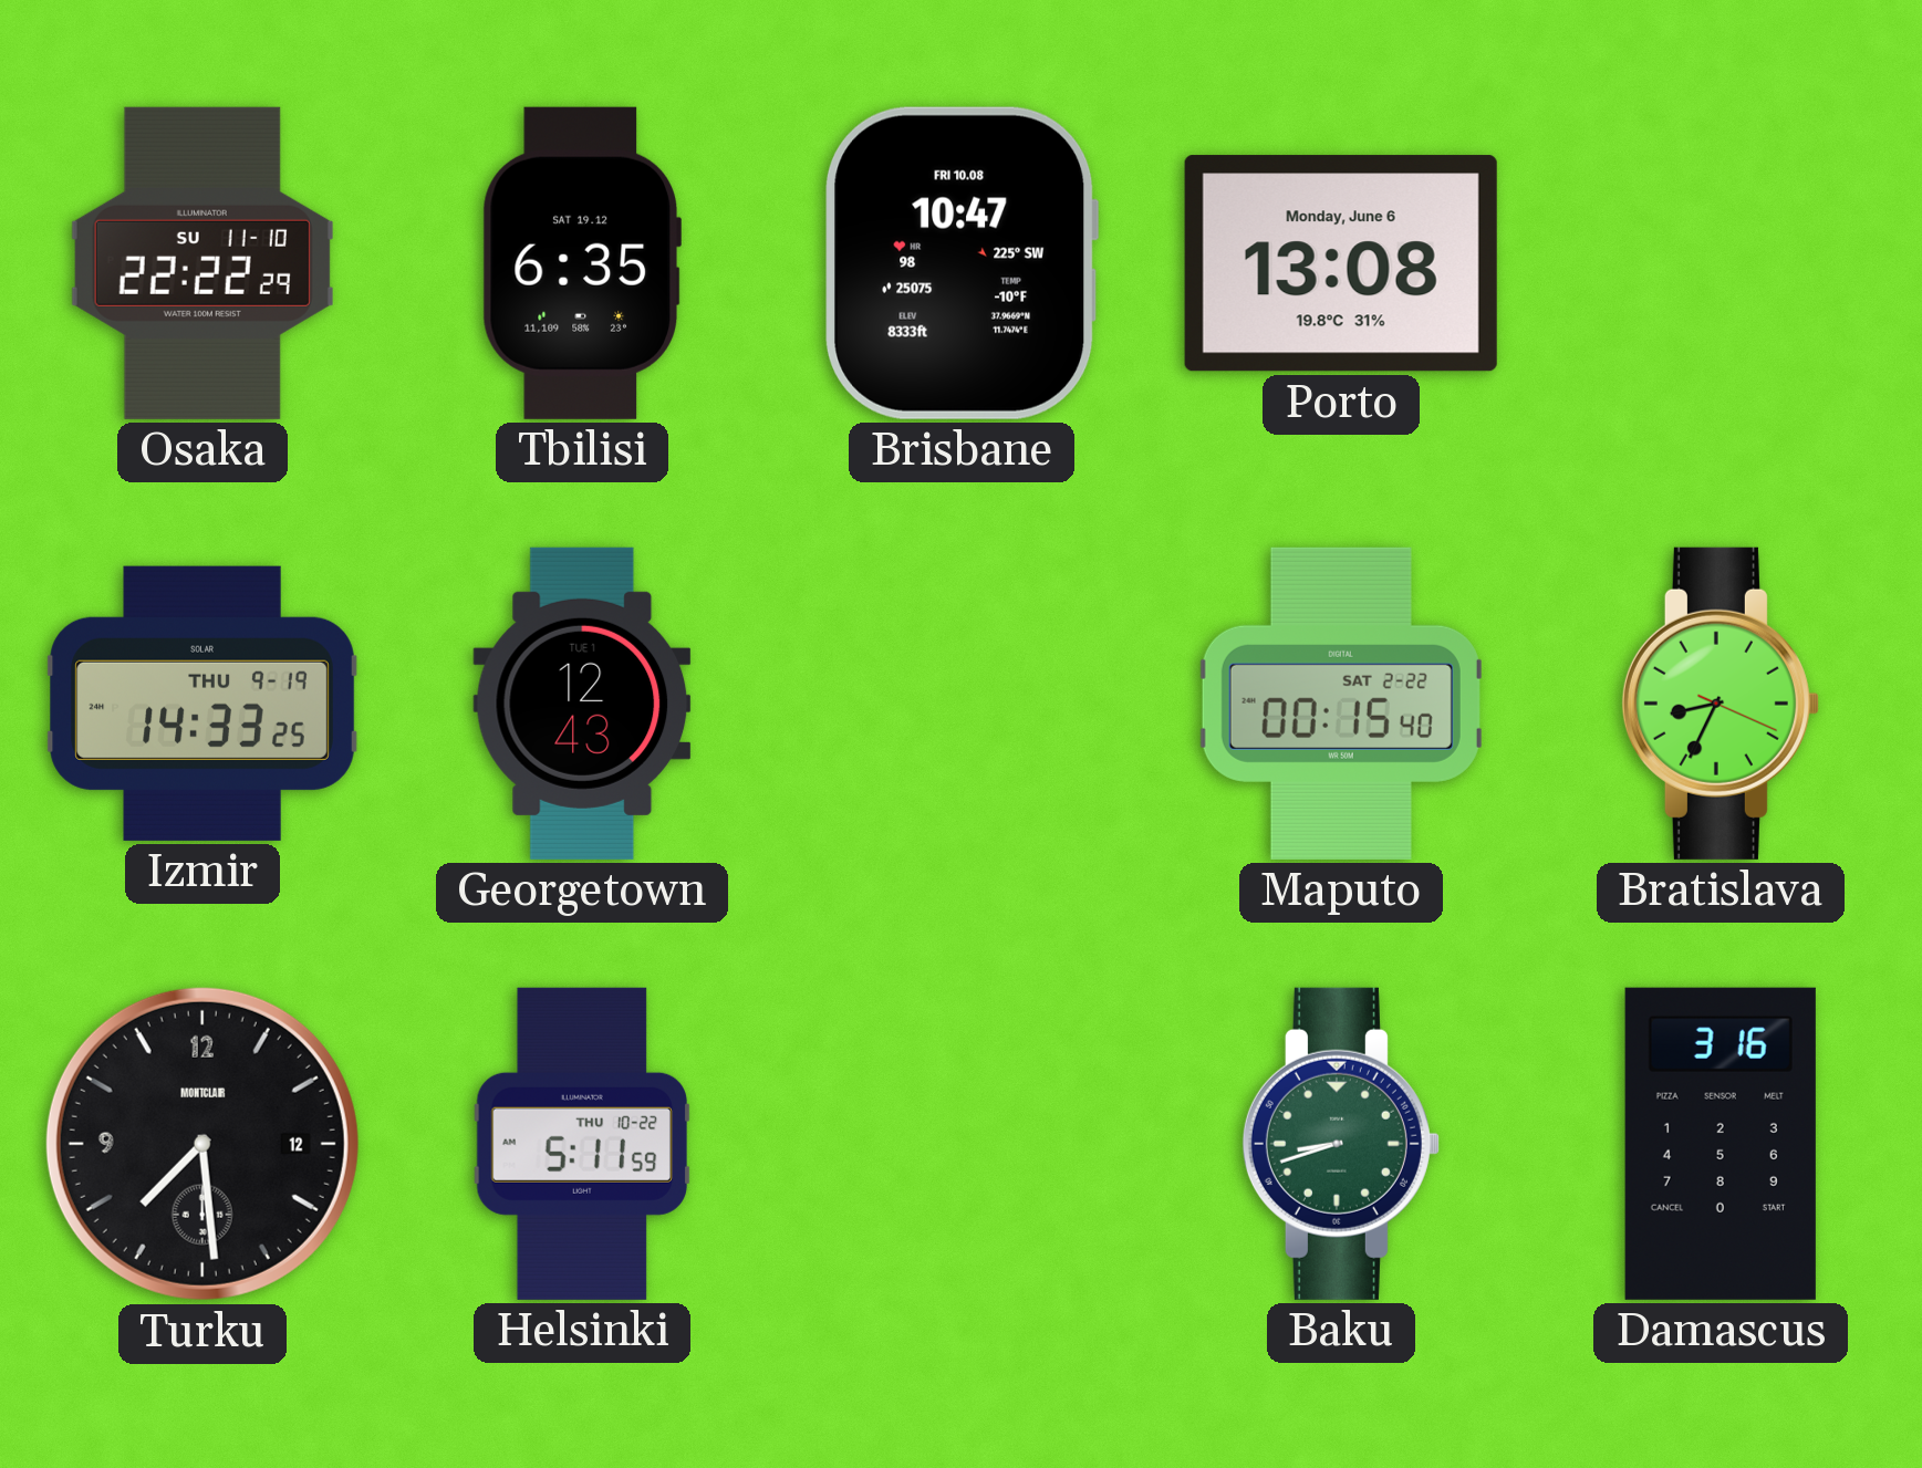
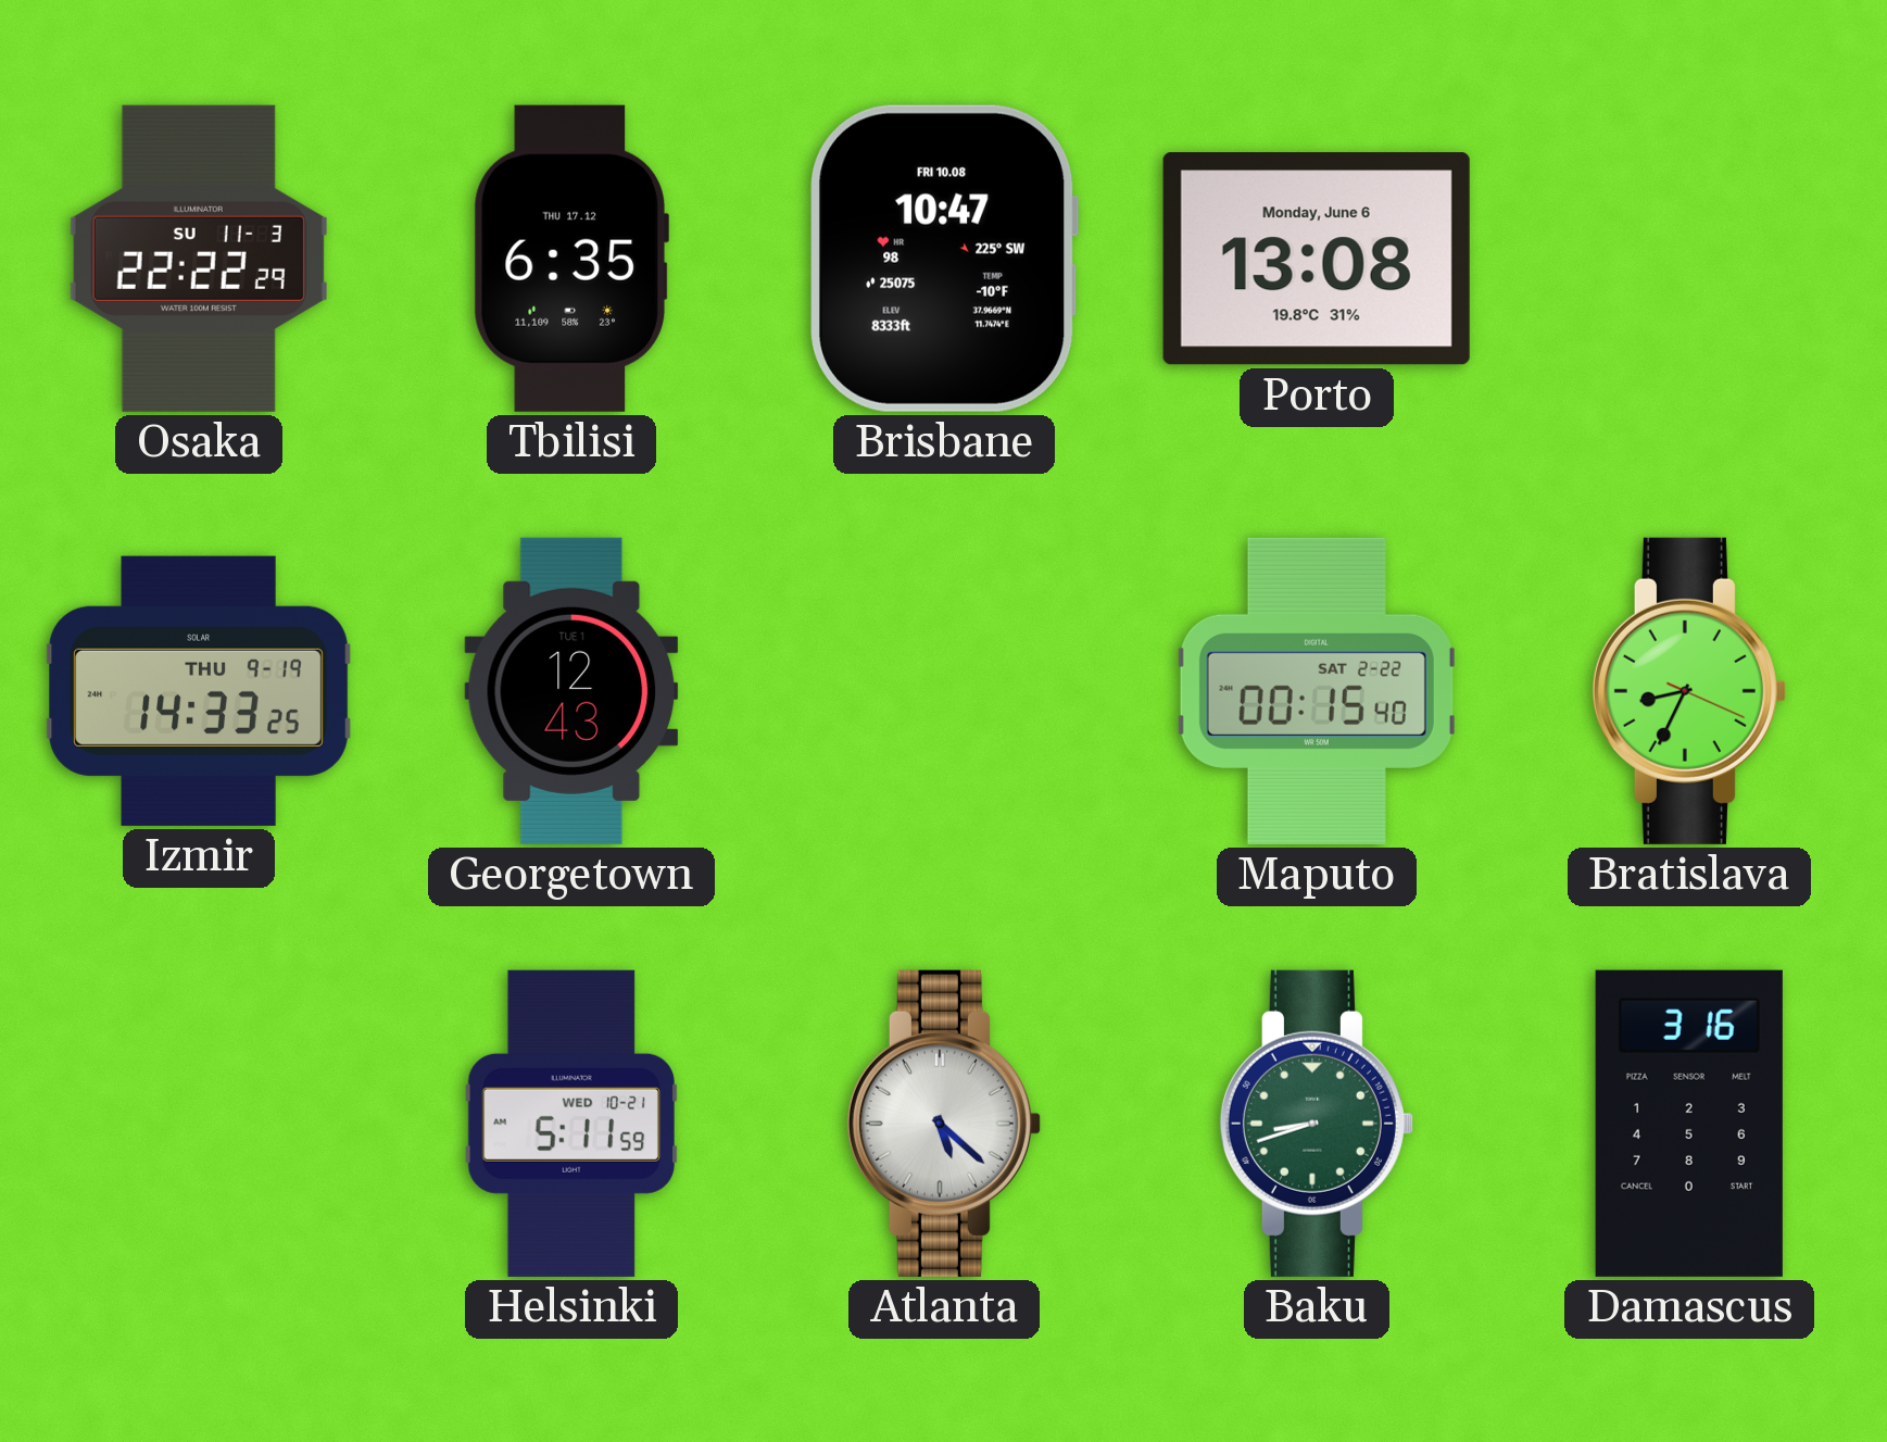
Osaka date: SU 11-10 -> SU 11-3 (199, 259)
Tbilisi date: SAT 19.12 -> THU 17.12 (570, 259)
Turku: 7:29 -> none (202, 1144)
Helsinki date: THU 10-22 -> WED 10-21 (570, 1124)
Atlanta: none -> 5:22 (944, 1124)
